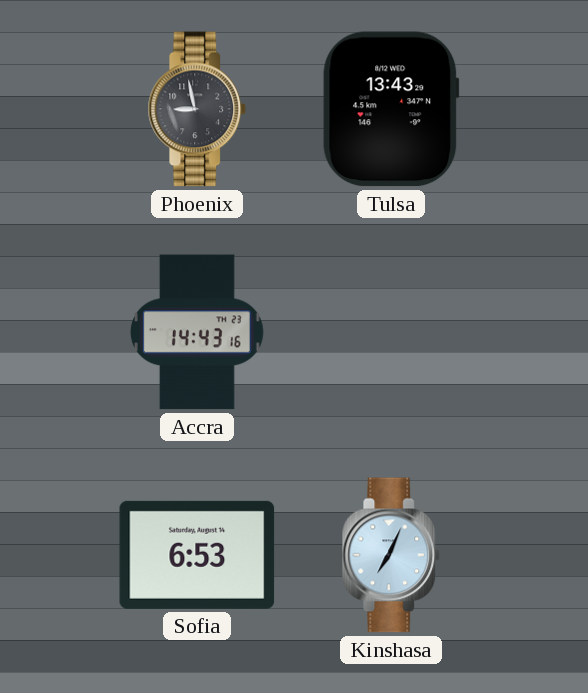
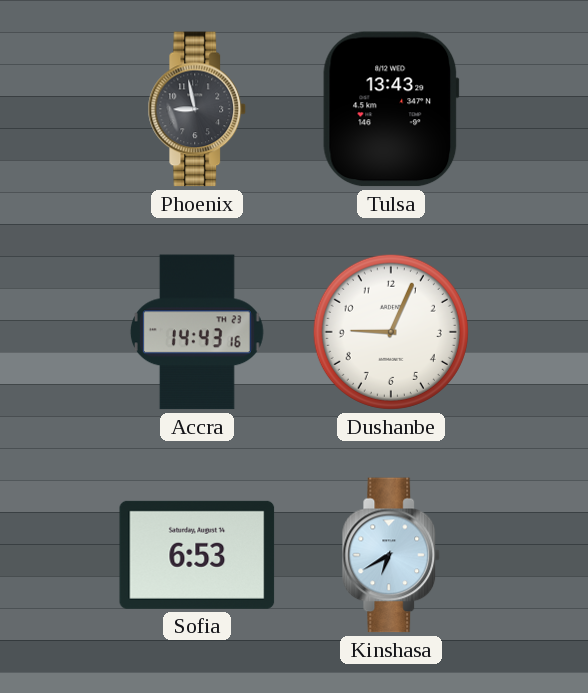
Dushanbe: none -> 9:04 (391, 332)
Kinshasa: 7:04 -> 6:40 (391, 555)
